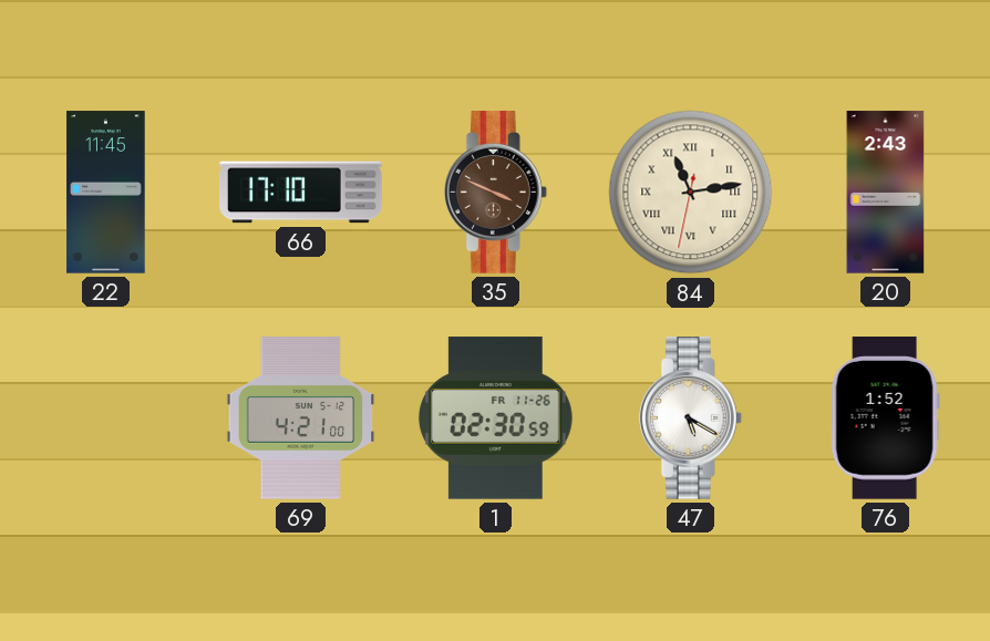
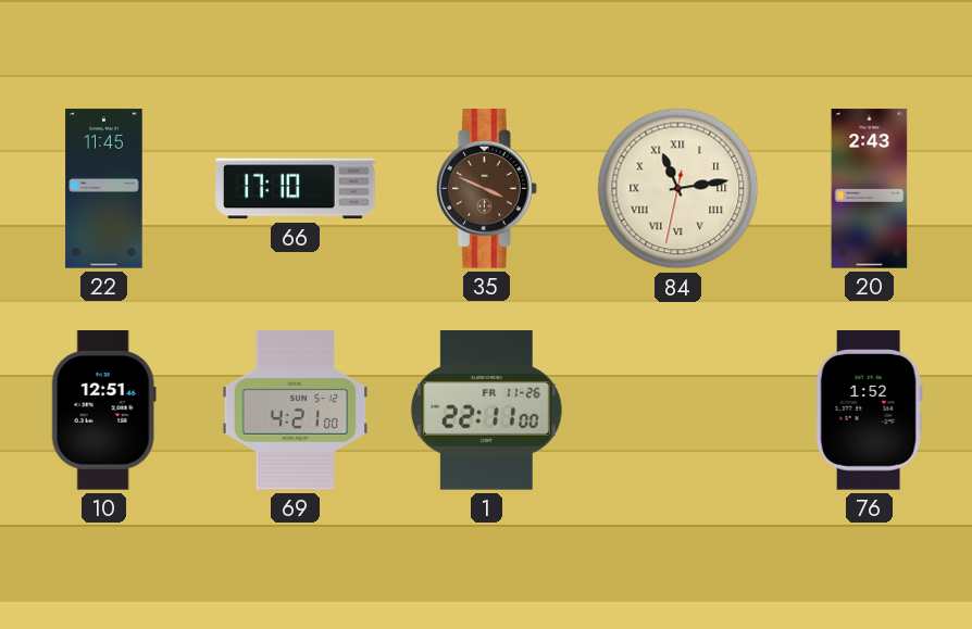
10: none -> 12:51 (103, 411)
1: 02:30 -> 22:11 (486, 411)
47: 5:20 -> none (690, 418)
